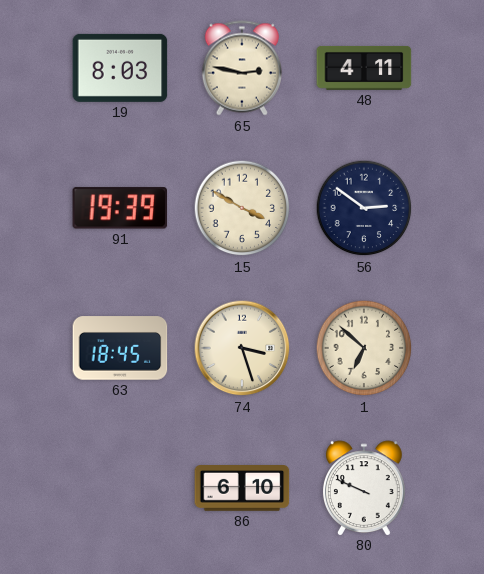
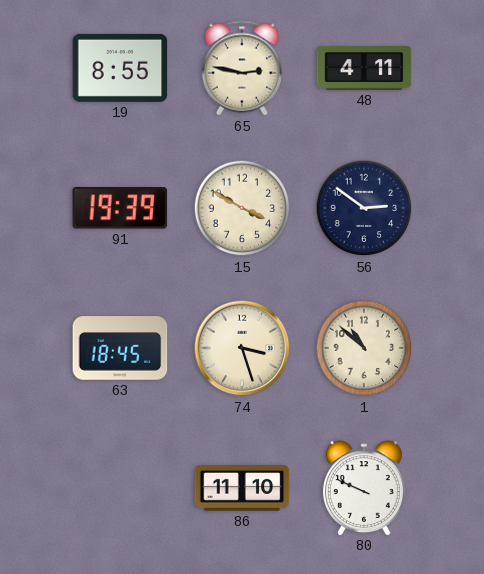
19: 8:03 -> 8:55 (120, 68)
1: 6:52 -> 10:52 (364, 348)
86: 6:10 -> 11:10 (242, 489)
